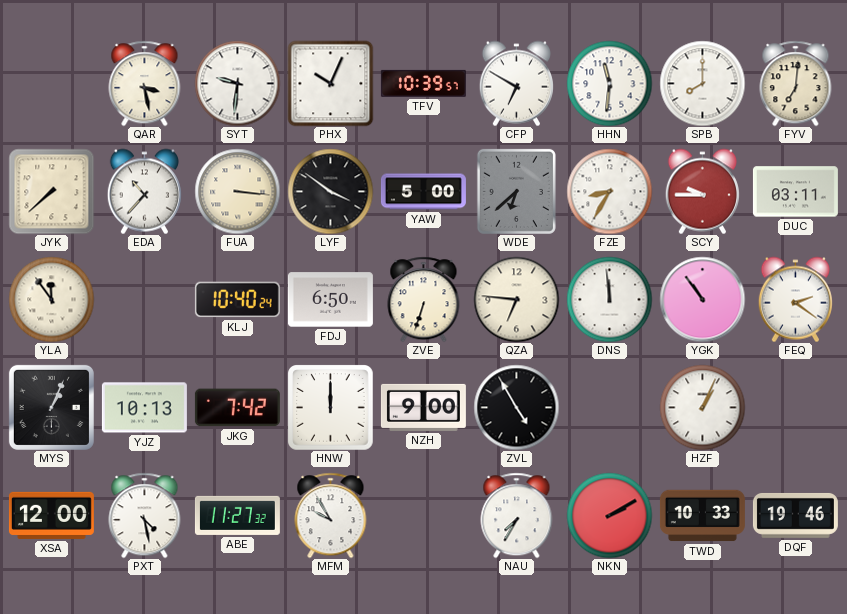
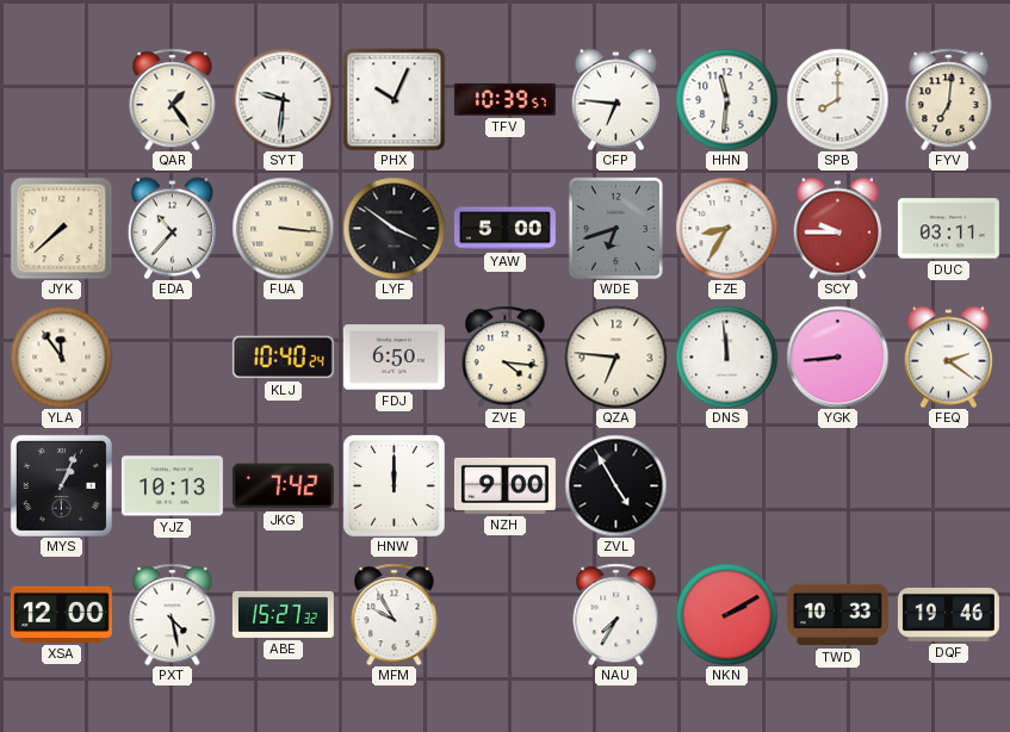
QAR: 3:28 -> 1:24 (173, 99)
CFP: 6:50 -> 6:46 (615, 99)
WDE: 6:38 -> 6:42 (615, 228)
ZVE: 6:33 -> 4:16 (506, 356)
YGK: 10:54 -> 8:44 (837, 356)
HZF: 1:04 -> none (702, 407)
ABE: 11:27 -> 15:27 (283, 614)
